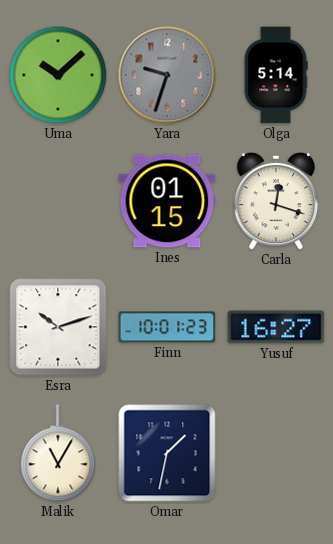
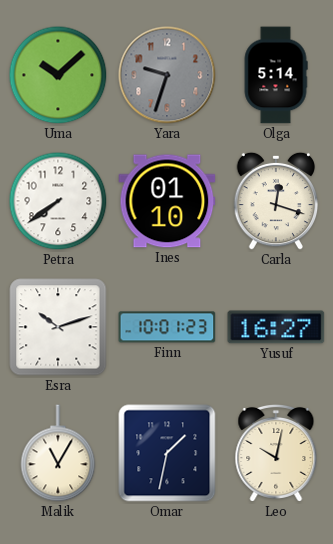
Petra: none -> 7:39 (58, 201)
Ines: 01:15 -> 01:10 (167, 201)
Leo: none -> 10:02 (276, 453)
